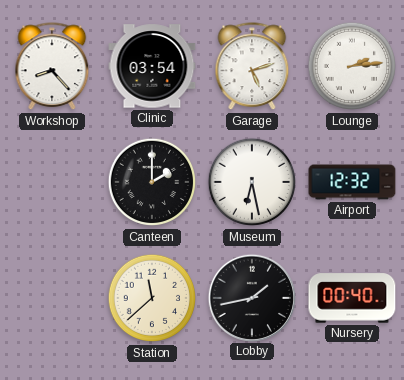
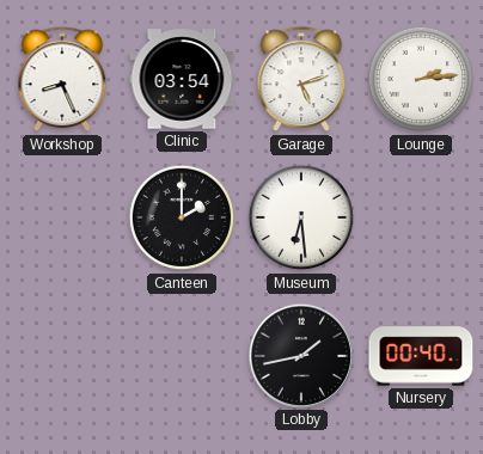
Workshop: 8:23 -> 8:26 (62, 80)
Museum: 6:28 -> 6:29 (301, 217)
Airport: 12:32 -> none (352, 182)
Station: 11:38 -> none (152, 298)
